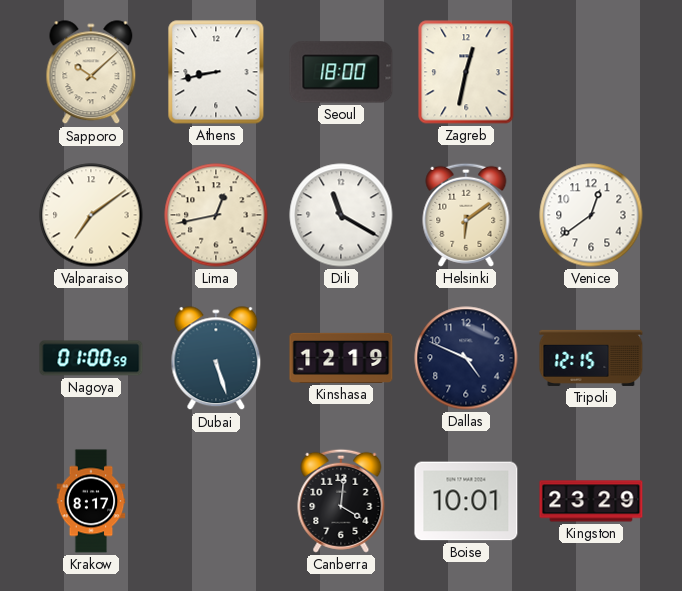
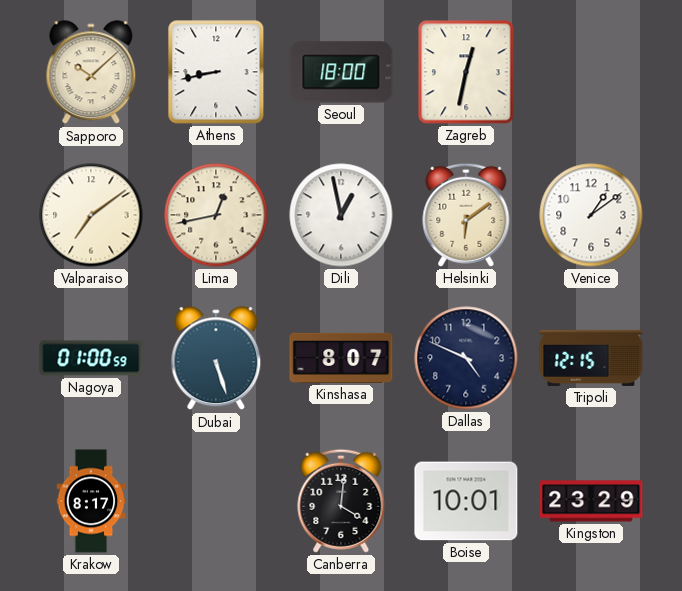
Dili: 11:20 -> 12:58 (341, 215)
Venice: 12:39 -> 1:09 (591, 215)
Kinshasa: 12:19 -> 8:07 (341, 358)
